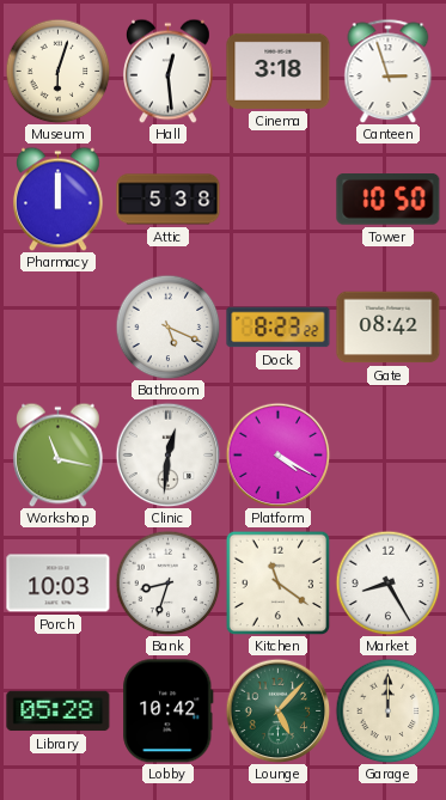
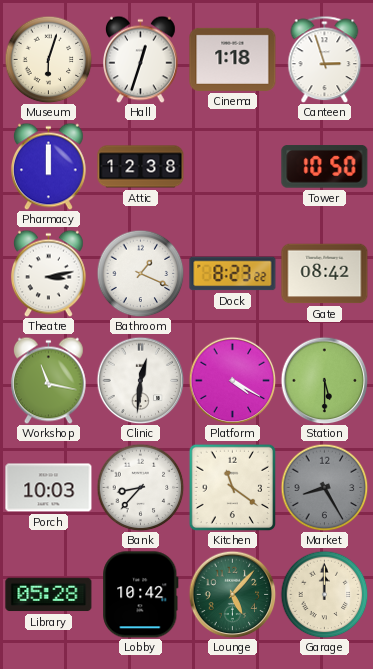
Hall: 12:29 -> 12:33 (141, 59)
Cinema: 3:18 -> 1:18 (233, 59)
Attic: 5:38 -> 12:38 (141, 167)
Theatre: none -> 3:13 (49, 273)
Bathroom: 5:19 -> 1:19 (140, 273)
Station: none -> 5:30 (324, 380)
Bank: 8:33 -> 8:37 (140, 487)
Market dial: white -> grey (324, 487)
